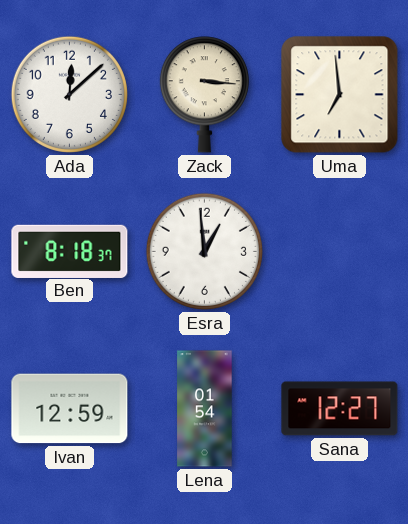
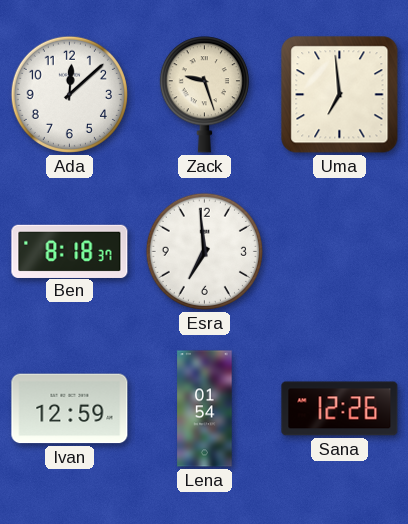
Zack: 3:16 -> 9:27 (204, 95)
Esra: 12:59 -> 6:59 (204, 251)
Sana: 12:27 -> 12:26 (340, 409)
